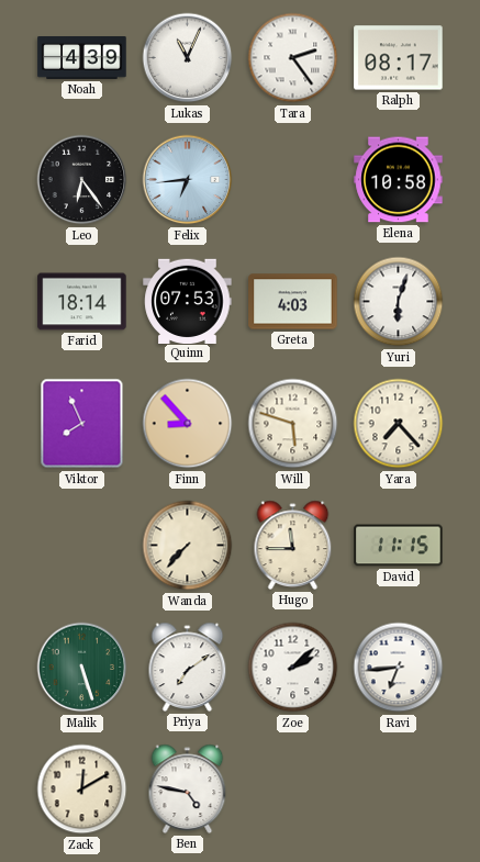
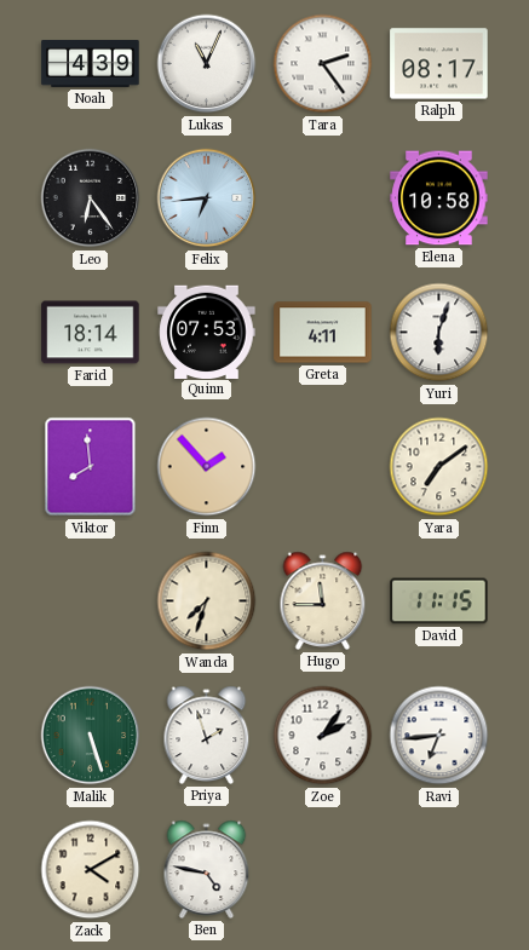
Greta: 4:03 -> 4:11 (323, 333)
Viktor: 7:56 -> 7:59 (91, 467)
Finn: 8:53 -> 1:53 (207, 467)
Will: 5:48 -> none (293, 424)
Yara: 7:23 -> 7:09 (439, 467)
Wanda: 7:37 -> 7:33 (207, 601)
Priya: 7:09 -> 1:57 (207, 735)
Zoe: 2:08 -> 2:06 (323, 736)
Zack: 12:10 -> 4:10 (91, 870)
